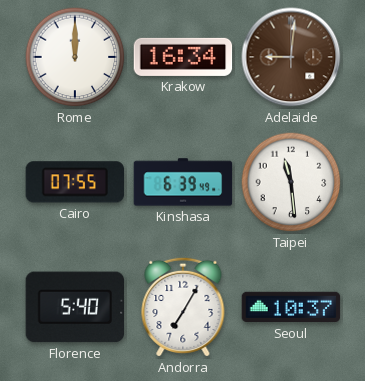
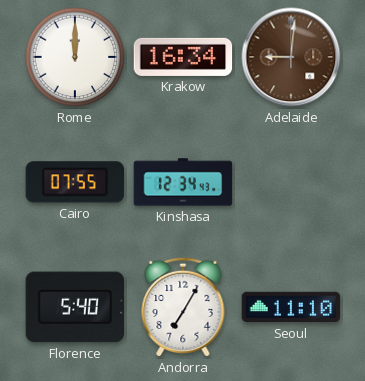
Kinshasa: 6:39 -> 12:34 (183, 182)
Taipei: 11:29 -> none (291, 182)
Seoul: 10:37 -> 11:10 (291, 307)
